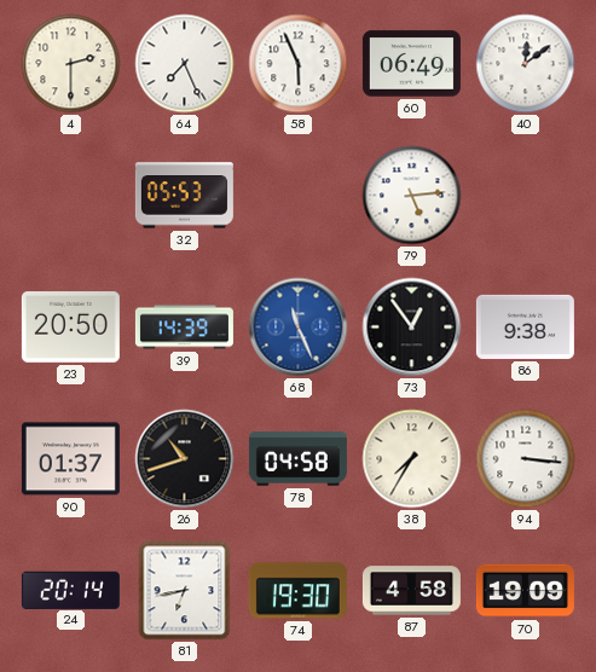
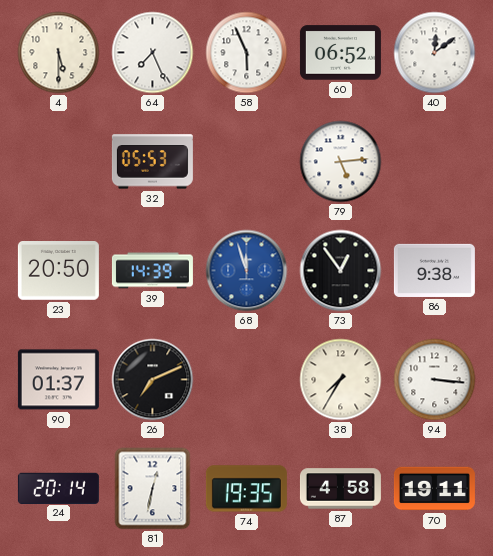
4: 2:30 -> 5:30 (59, 53)
60: 06:49 -> 06:52 (340, 53)
68: 11:26 -> 11:57 (247, 271)
26: 10:42 -> 7:11 (153, 380)
78: 04:58 -> none (297, 459)
81: 6:43 -> 12:32 (153, 489)
74: 19:30 -> 19:35 (246, 489)
70: 19:09 -> 19:11 (434, 489)
